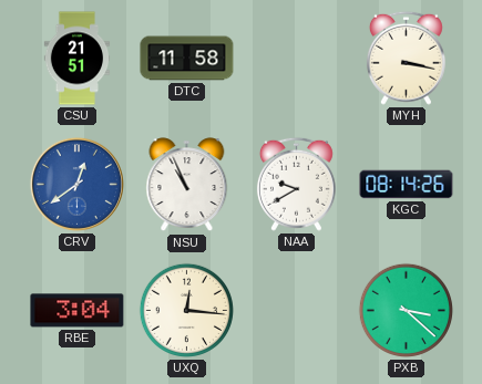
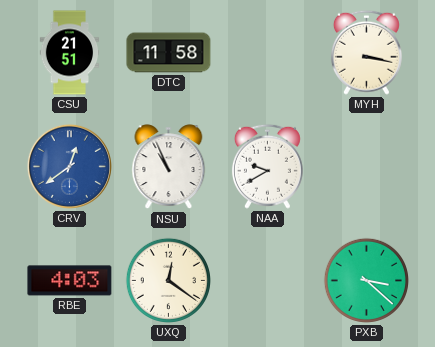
KGC: 08:14 -> none (407, 185)
RBE: 3:04 -> 4:03 (70, 281)
UXQ: 12:16 -> 12:21 (168, 280)
